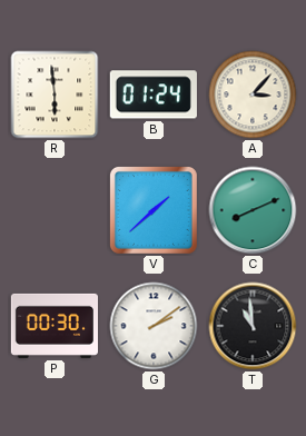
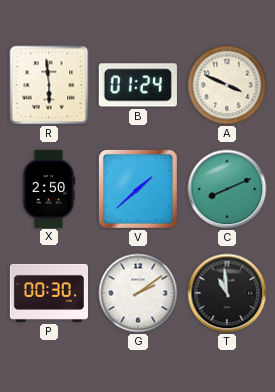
A: 3:07 -> 3:49 (227, 85)
X: none -> 2:50 (49, 188)
